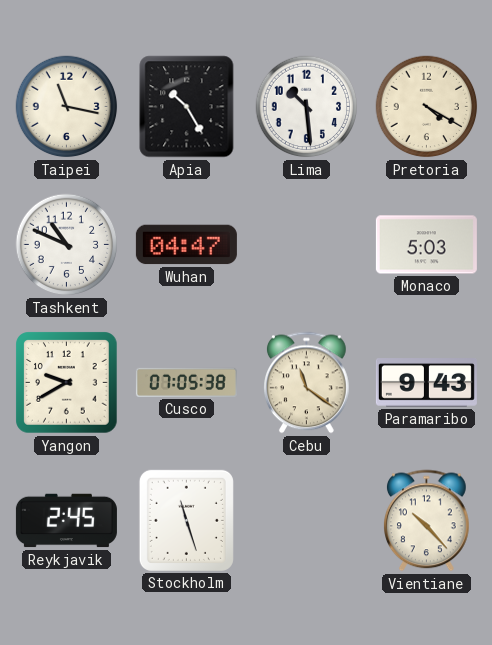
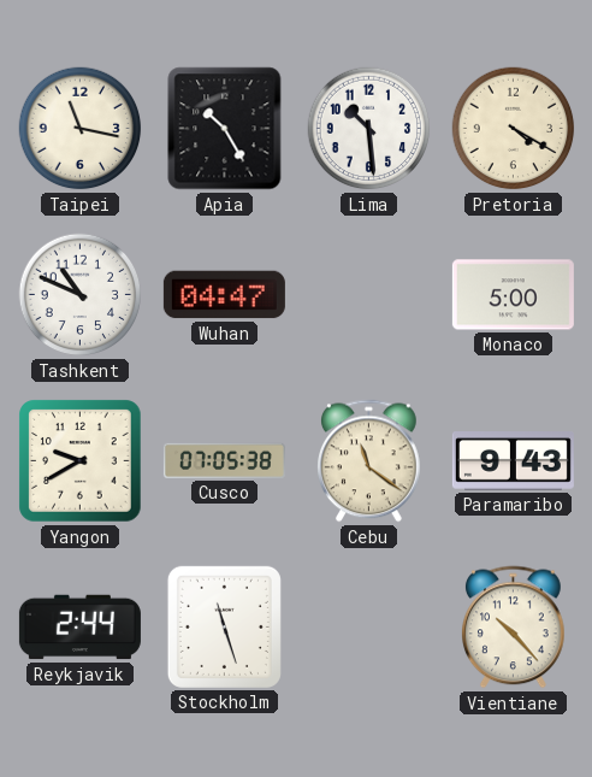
Monaco: 5:03 -> 5:00 (513, 295)
Reykjavik: 2:45 -> 2:44 (79, 628)
